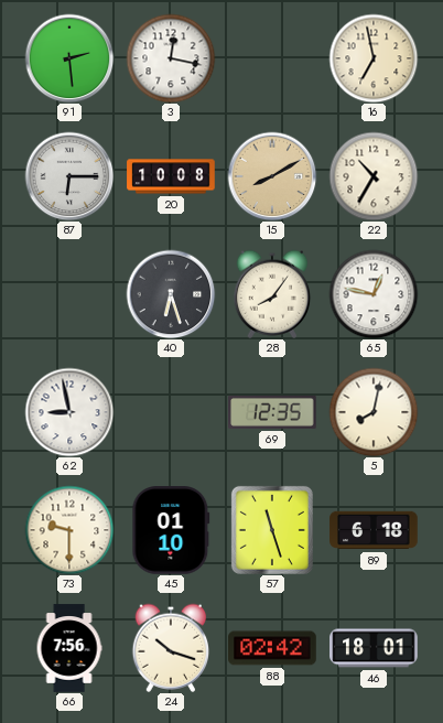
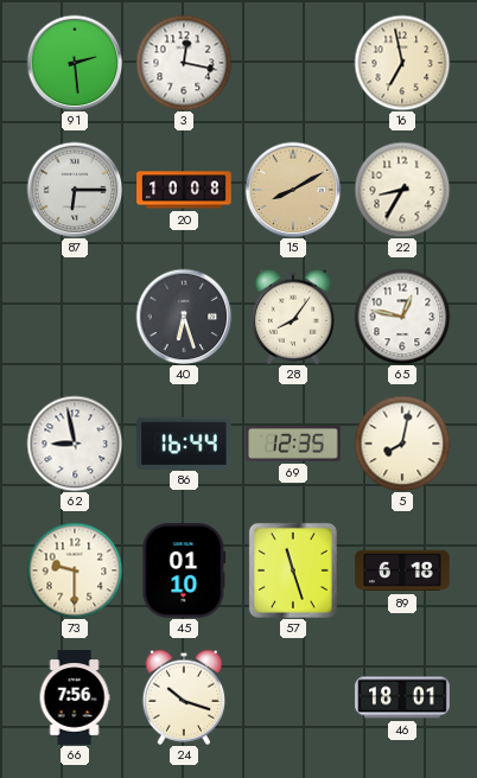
22: 10:35 -> 8:35 (402, 190)
86: none -> 16:44 (185, 442)
88: 02:42 -> none (272, 648)
